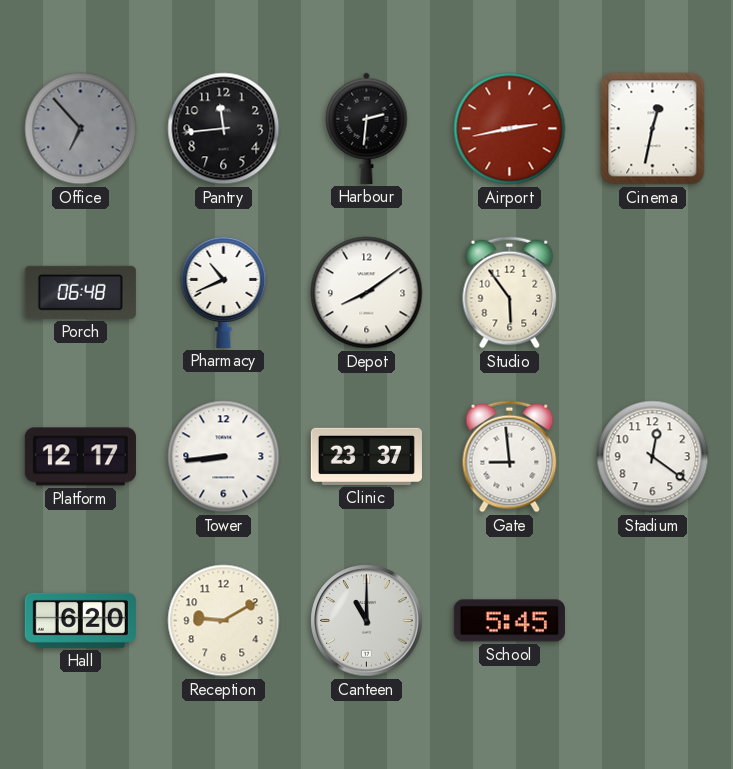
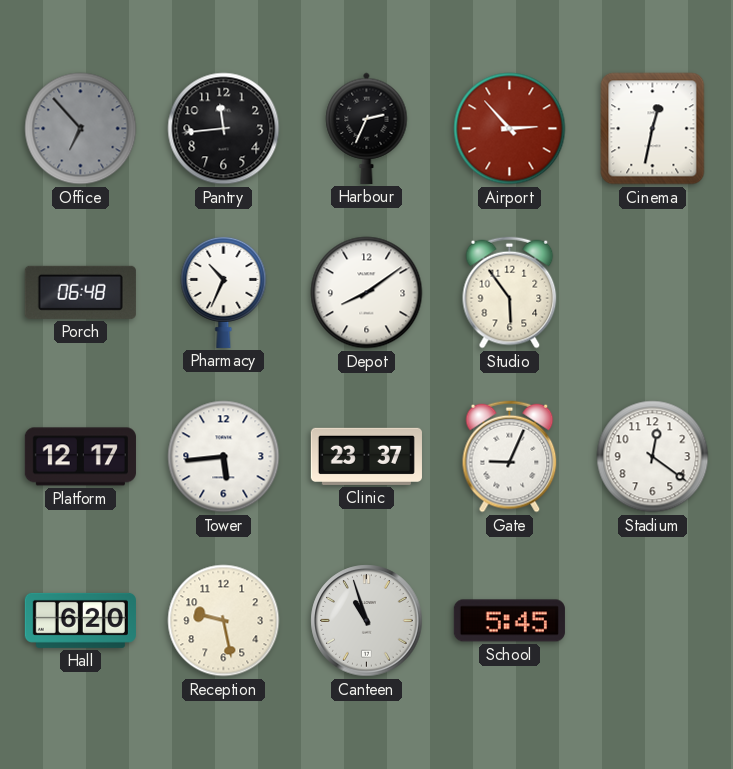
Harbour: 2:31 -> 2:34 (367, 128)
Airport: 2:43 -> 2:53 (510, 129)
Pharmacy: 10:41 -> 10:34 (224, 292)
Tower: 8:44 -> 5:44 (224, 457)
Gate: 8:59 -> 9:04 (510, 457)
Reception: 9:10 -> 9:28 (224, 621)
Canteen: 11:00 -> 10:57 (367, 621)
